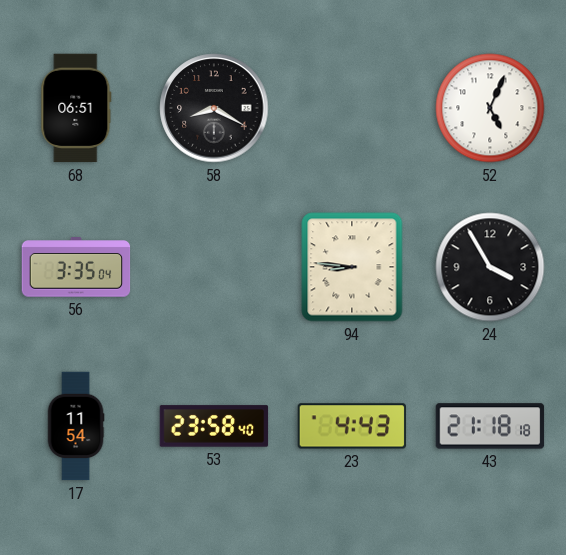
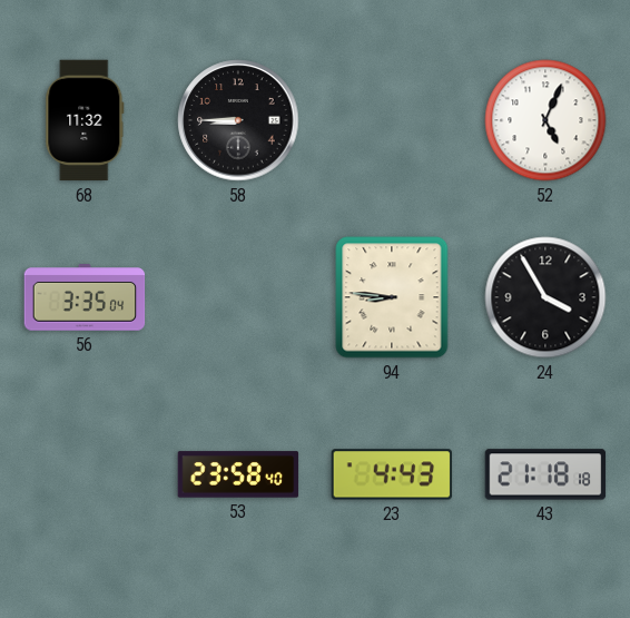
68: 06:51 -> 11:32 (85, 120)
58: 8:20 -> 8:45 (238, 120)
17: 11:54 -> none (76, 426)
